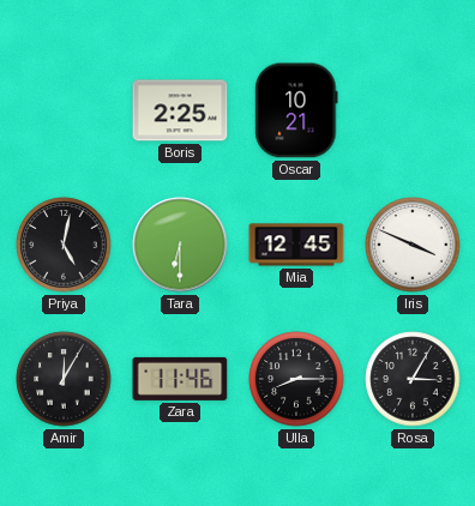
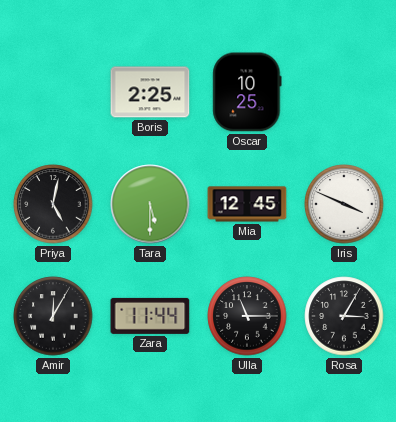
Oscar: 10:21 -> 10:25 (247, 92)
Tara: 6:30 -> 5:30 (150, 204)
Zara: 11:46 -> 11:44 (150, 316)
Ulla: 8:15 -> 11:15 (247, 316)
